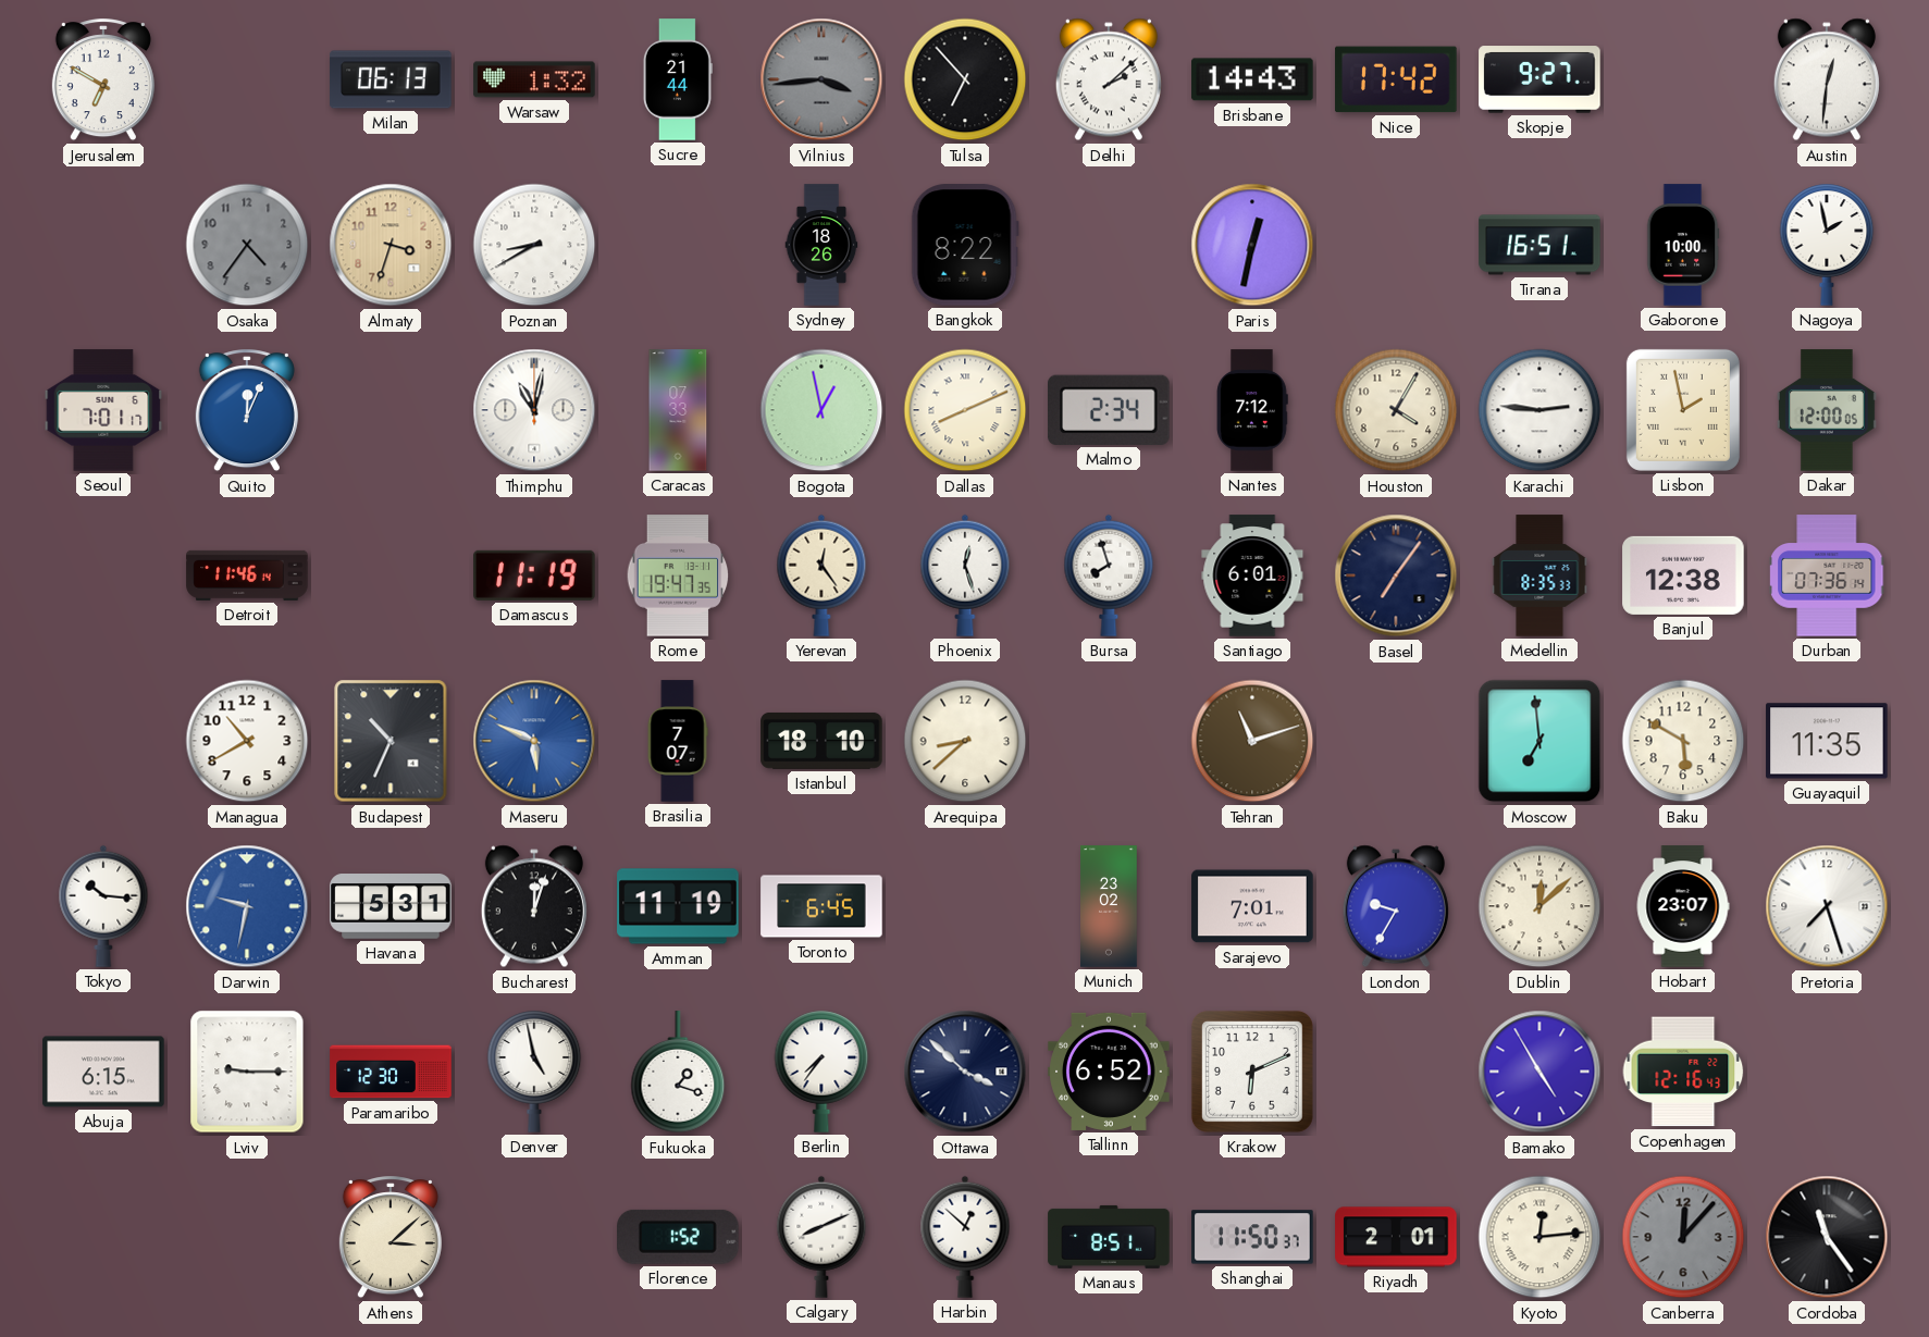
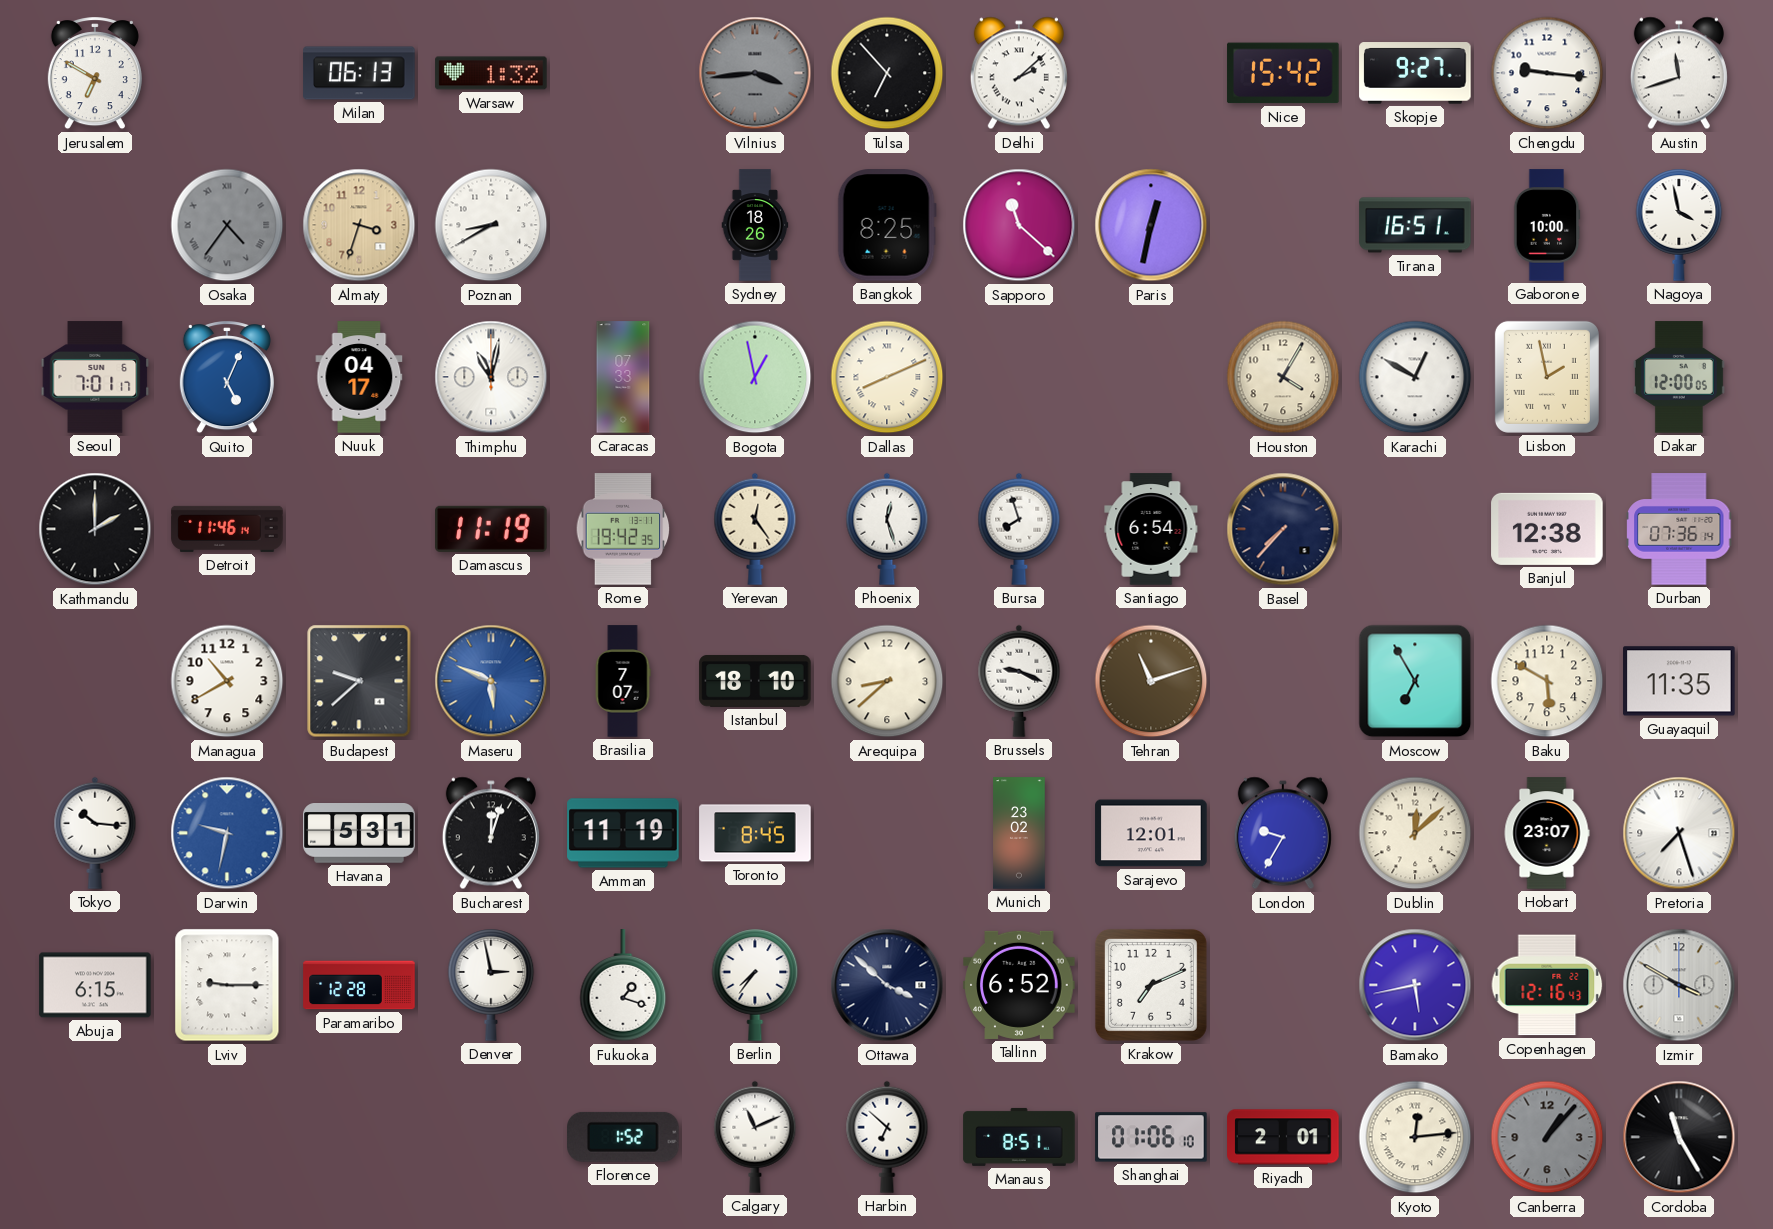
Sucre: 21:44 -> none (678, 79)
Brisbane: 14:43 -> none (1252, 79)
Nice: 17:42 -> 15:42 (1283, 73)
Chengdu: none -> 9:16 (1547, 73)
Austin: 12:31 -> 11:42 (1679, 73)
Osaka numerals: Arabic -> Roman (227, 225)
Bangkok: 8:22 -> 8:25 (887, 225)
Sapporo: none -> 11:22 (1019, 225)
Nagoya: 1:58 -> 3:58 (1679, 225)
Quito: 12:04 -> 5:04 (227, 378)
Nuuk: none -> 04:17 (359, 377)
Malmo: 2:34 -> none (1110, 410)
Nantes: 7:12 -> none (1252, 410)
Karachi: 2:46 -> 12:50 (1415, 377)
Kathmandu: none -> 2:00 (95, 529)
Rome: 19:47 -> 19:42 (623, 529)
Santiago: 6:01 -> 6:54 (1151, 529)
Basel: 7:06 -> 7:37 (1283, 529)
Medellin: 8:35 -> none (1540, 575)
Budapest: 10:34 -> 9:38 (359, 681)
Brussels: none -> 9:19 (1019, 681)
Moscow: 6:59 -> 6:55 (1415, 681)
Toronto: 6:45 -> 8:45 (755, 833)
Sarajevo: 7:01 -> 12:01 (1151, 833)
Paramaribo: 12:30 -> 12:28 (359, 985)
Denver: 4:58 -> 2:58 (491, 985)
Krakow: 6:11 -> 7:11 (1151, 985)
Bamako: 4:55 -> 5:43 (1415, 985)
Izmir: none -> 3:50 (1679, 985)
Athens: 3:08 -> none (391, 1238)
Calgary: 8:11 -> 11:11 (755, 1137)
Harbin: 12:52 -> 6:52 (887, 1137)
Shanghai: 11:50 -> 01:06 (1151, 1137)
Canberra: 12:07 -> 1:07 (1547, 1137)
Cordoba: 11:24 -> 11:25 (1679, 1137)
